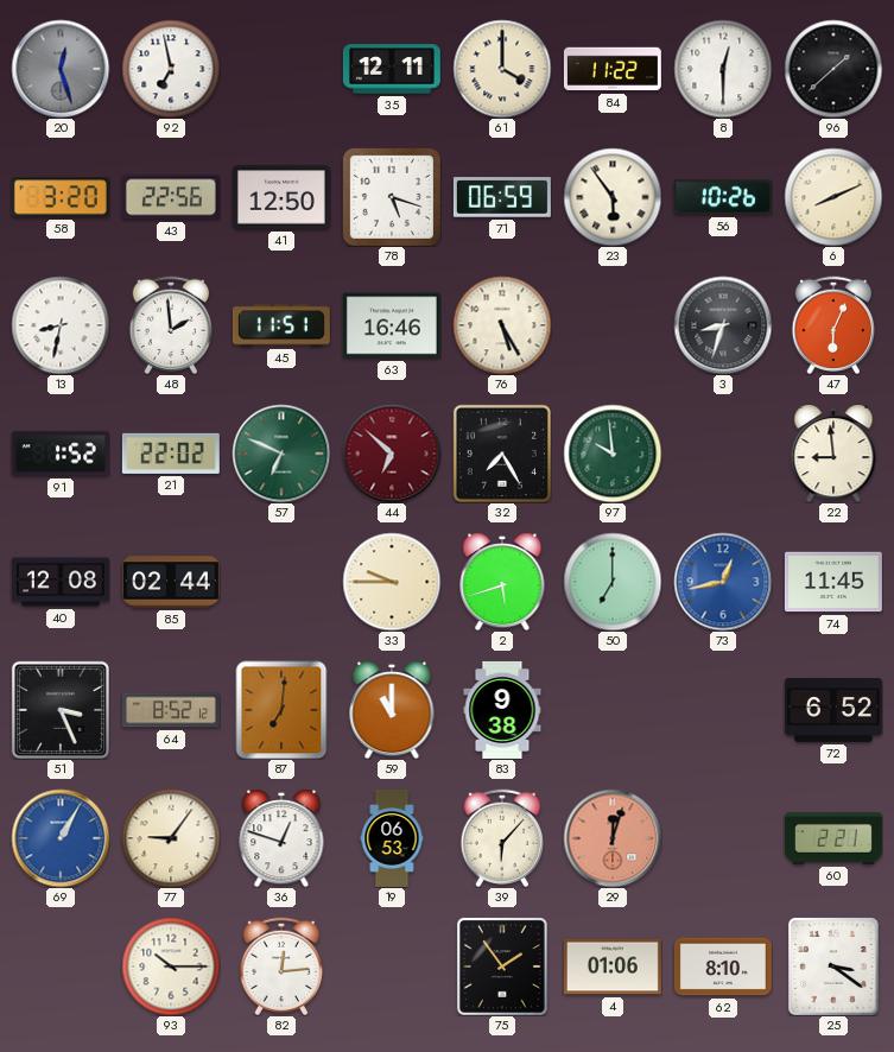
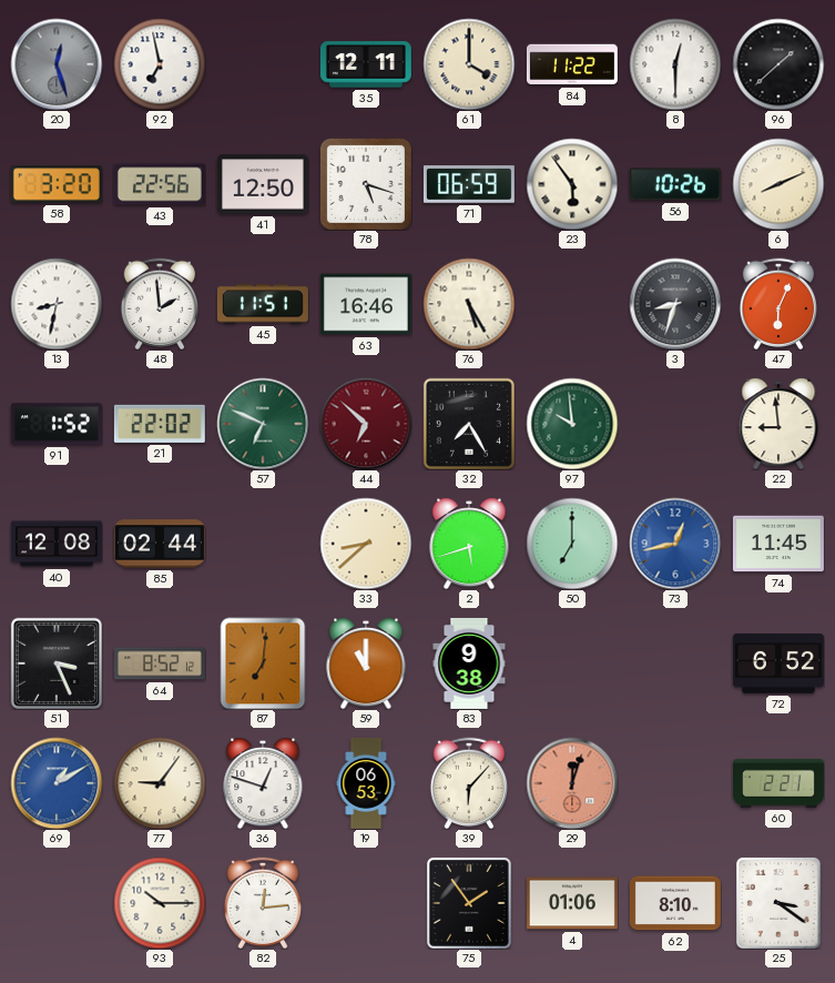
33: 9:45 -> 8:38 (366, 544)
69: 1:05 -> 1:10 (57, 783)
